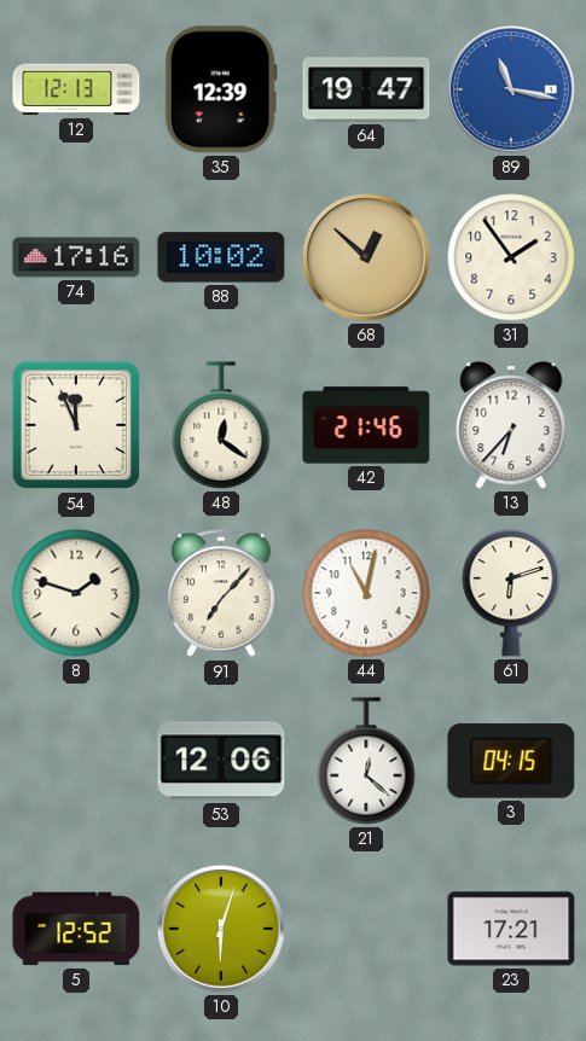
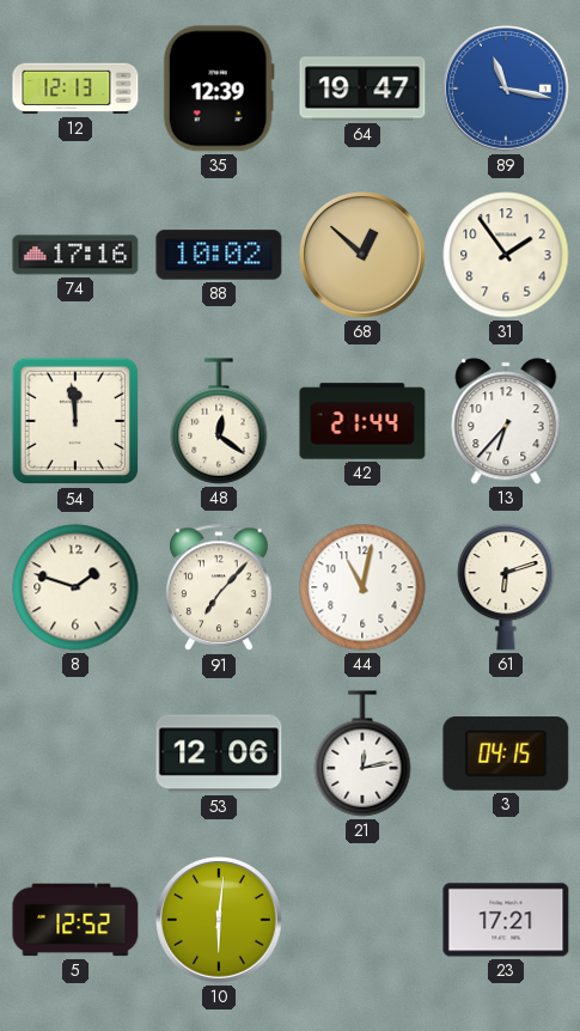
54: 11:56 -> 11:59 (75, 421)
42: 21:46 -> 21:44 (362, 421)
21: 12:22 -> 12:13 (362, 754)
10: 6:03 -> 6:01 (220, 921)
